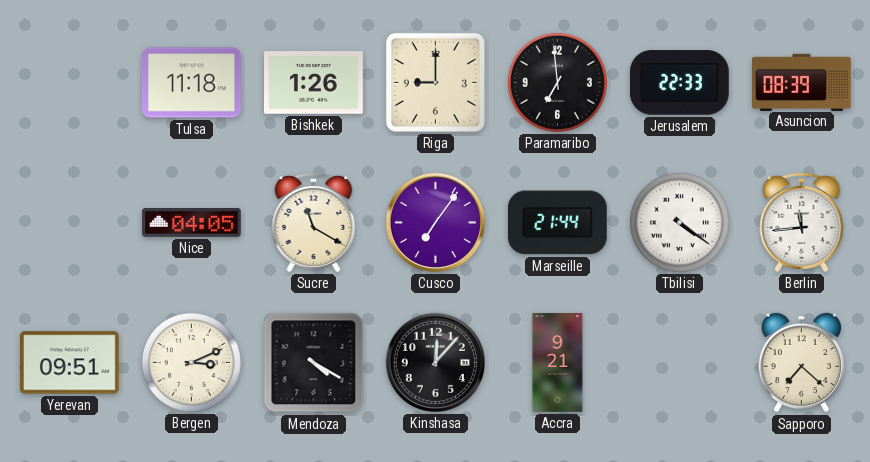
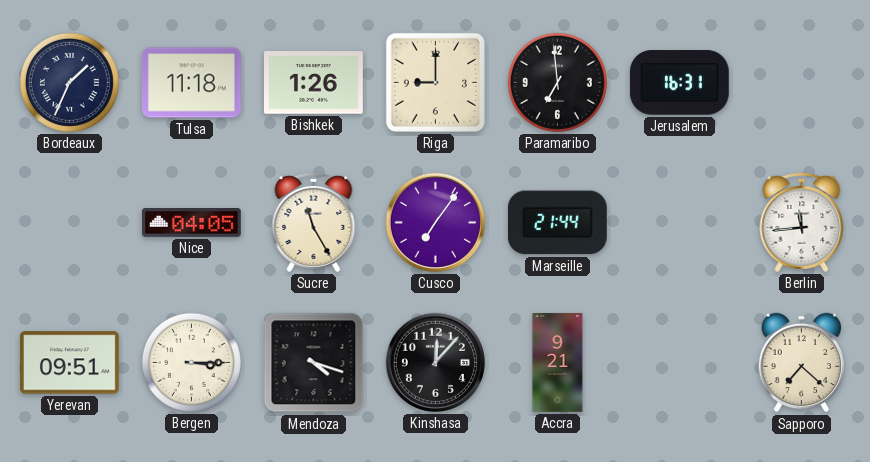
Bordeaux: none -> 1:34 (69, 82)
Jerusalem: 22:33 -> 16:31 (679, 83)
Asuncion: 08:39 -> none (802, 82)
Sucre: 11:20 -> 11:25 (314, 222)
Tbilisi: 4:21 -> none (679, 222)
Bergen: 3:11 -> 3:15 (191, 362)
Mendoza: 4:20 -> 4:18 (314, 363)
